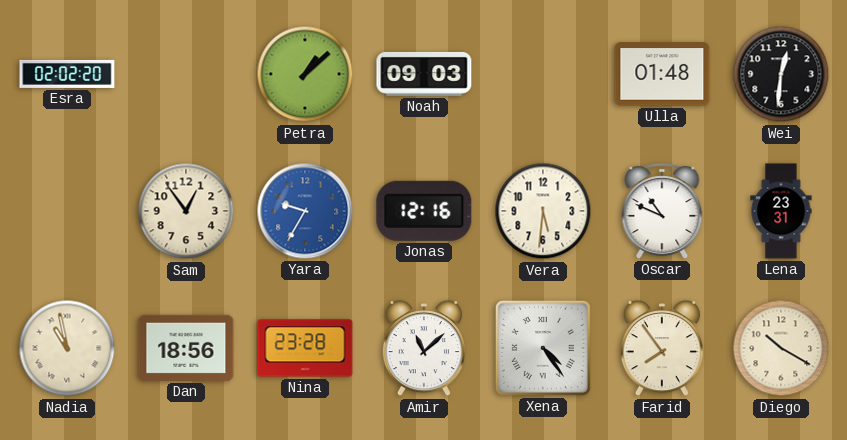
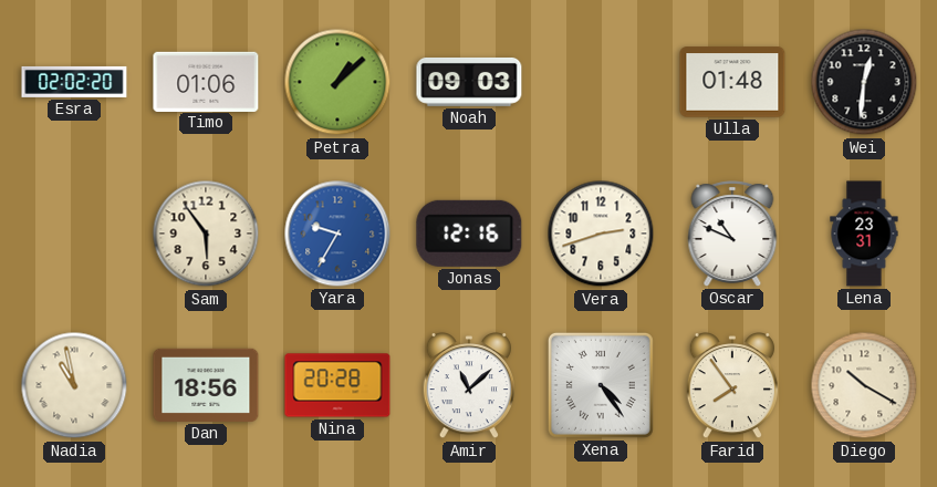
Timo: none -> 01:06 (206, 81)
Sam: 12:54 -> 5:54 (206, 234)
Vera: 5:31 -> 2:42 (601, 234)
Nina: 23:28 -> 20:28 (337, 385)
